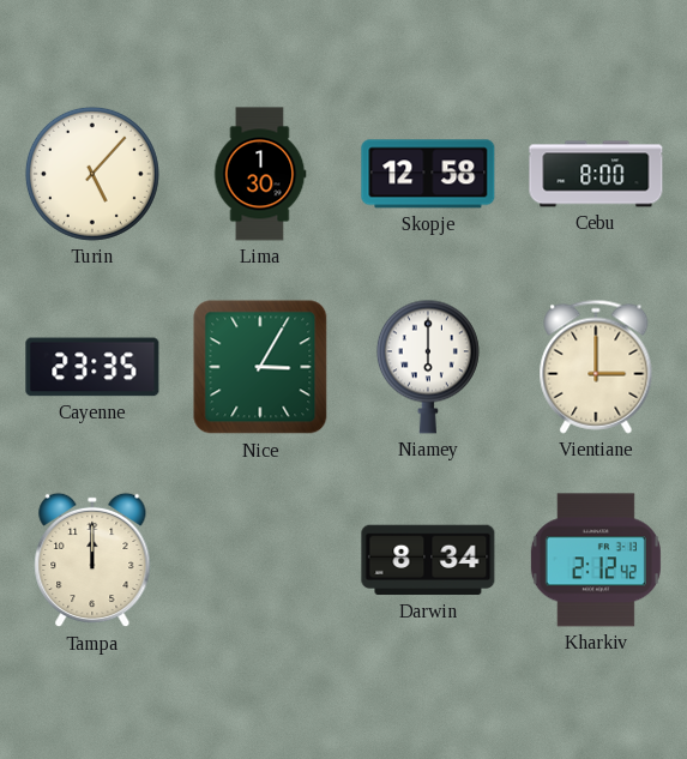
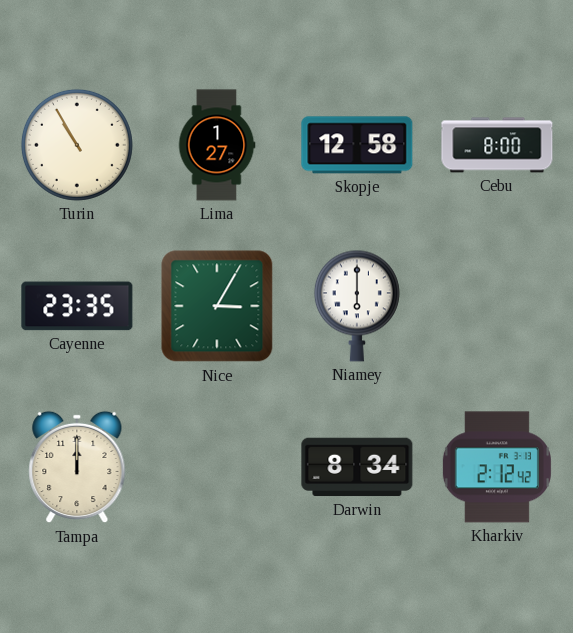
Turin: 5:07 -> 10:55 (77, 145)
Lima: 1:30 -> 1:27 (217, 145)
Vientiane: 3:00 -> none (596, 367)
